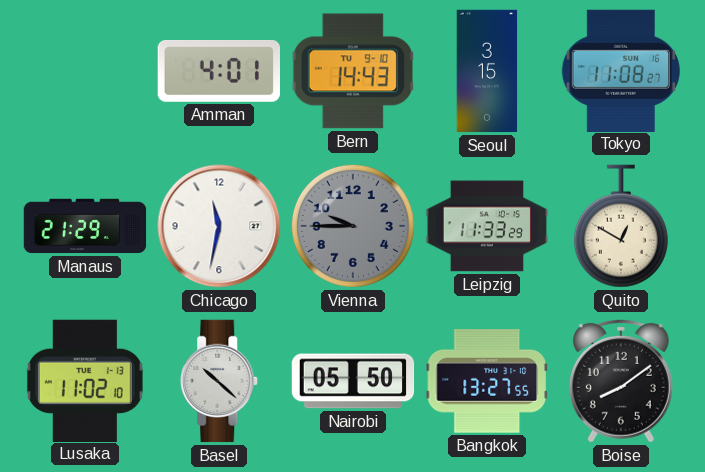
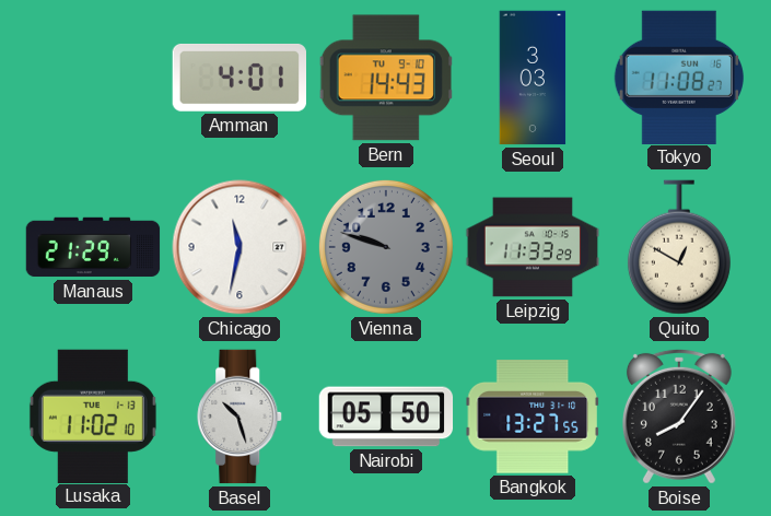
Seoul: 3:15 -> 3:03 (533, 78)
Vienna: 9:45 -> 9:48 (386, 247)
Basel: 10:22 -> 10:27 (241, 417)
Boise: 8:09 -> 8:06 (679, 417)
